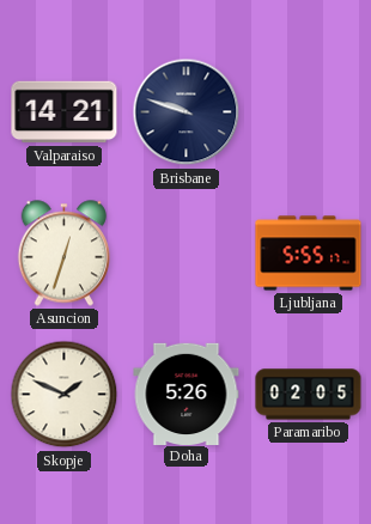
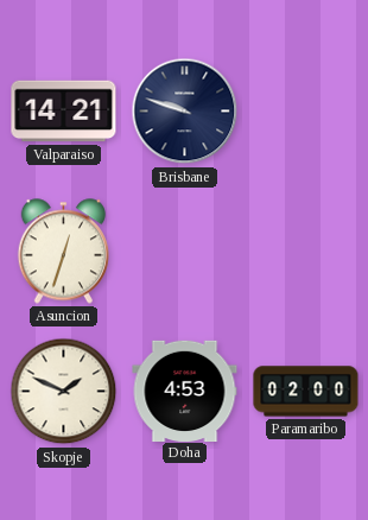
Ljubljana: 5:55 -> none (309, 254)
Doha: 5:26 -> 4:53 (185, 391)
Paramaribo: 02:05 -> 02:00 (306, 392)
